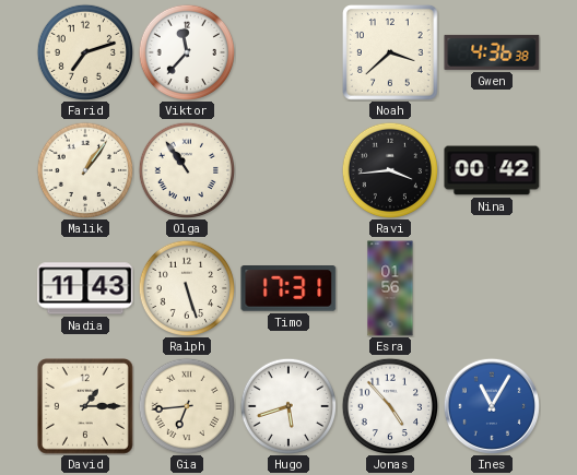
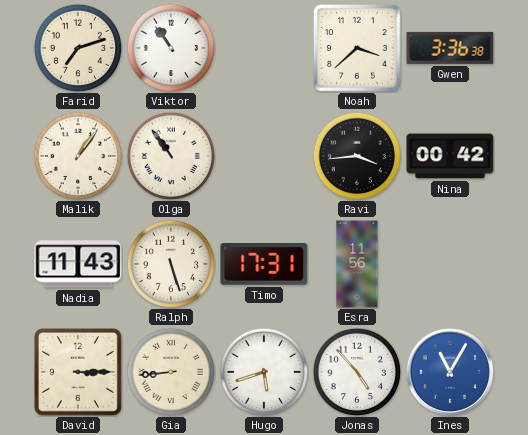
Viktor: 11:37 -> 10:54 (170, 47)
Gwen: 4:36 -> 3:36 (450, 48)
Esra: 01:56 -> 11:56 (357, 264)
David: 1:15 -> 3:15 (79, 373)
Gia: 6:44 -> 8:44 (170, 371)
